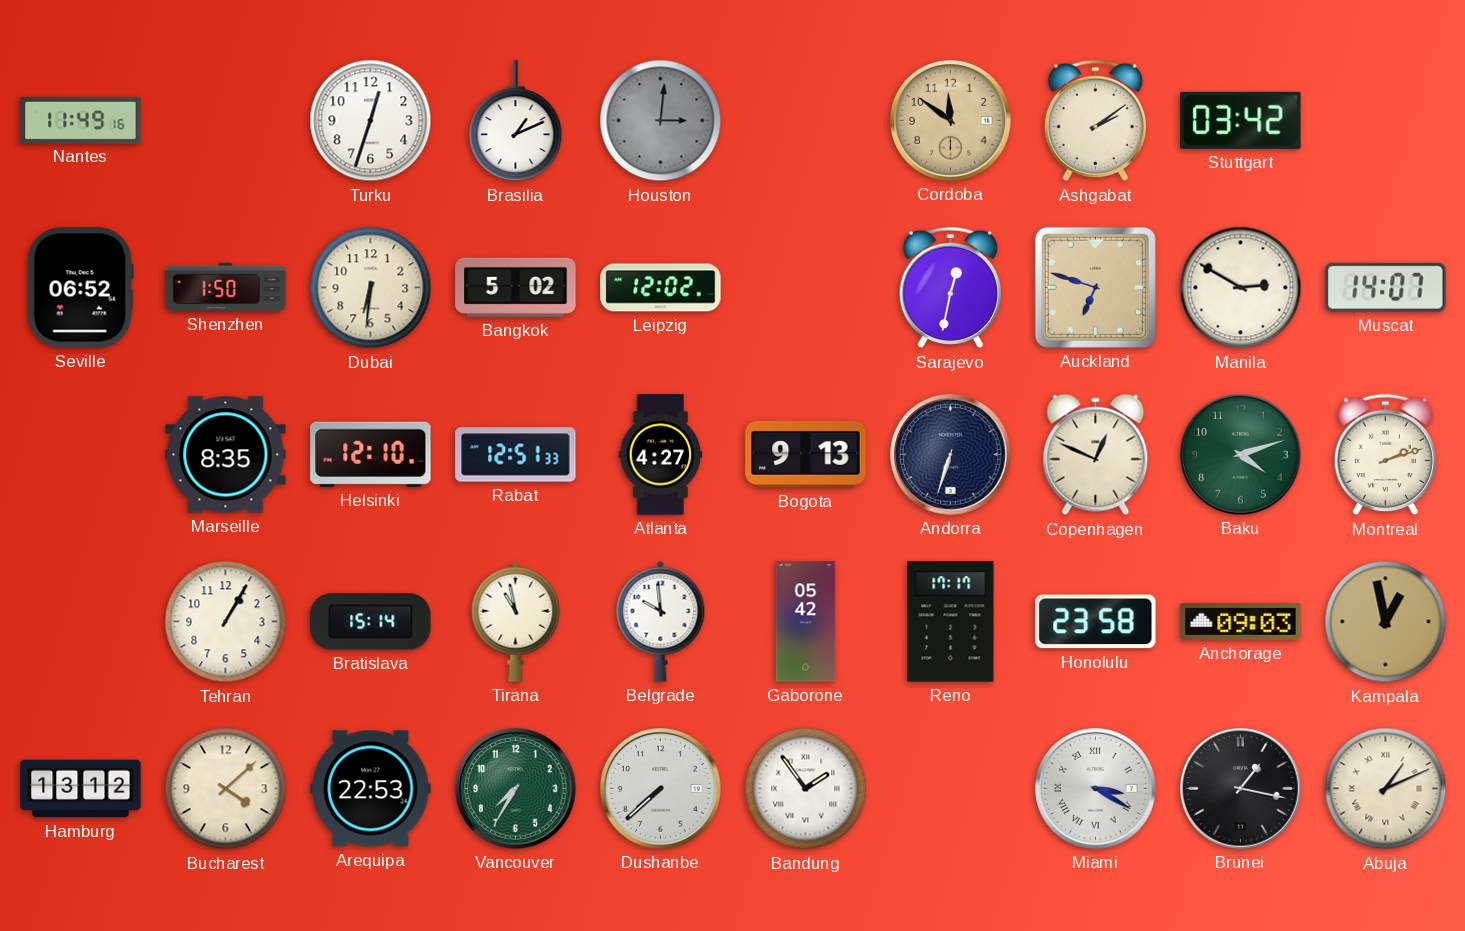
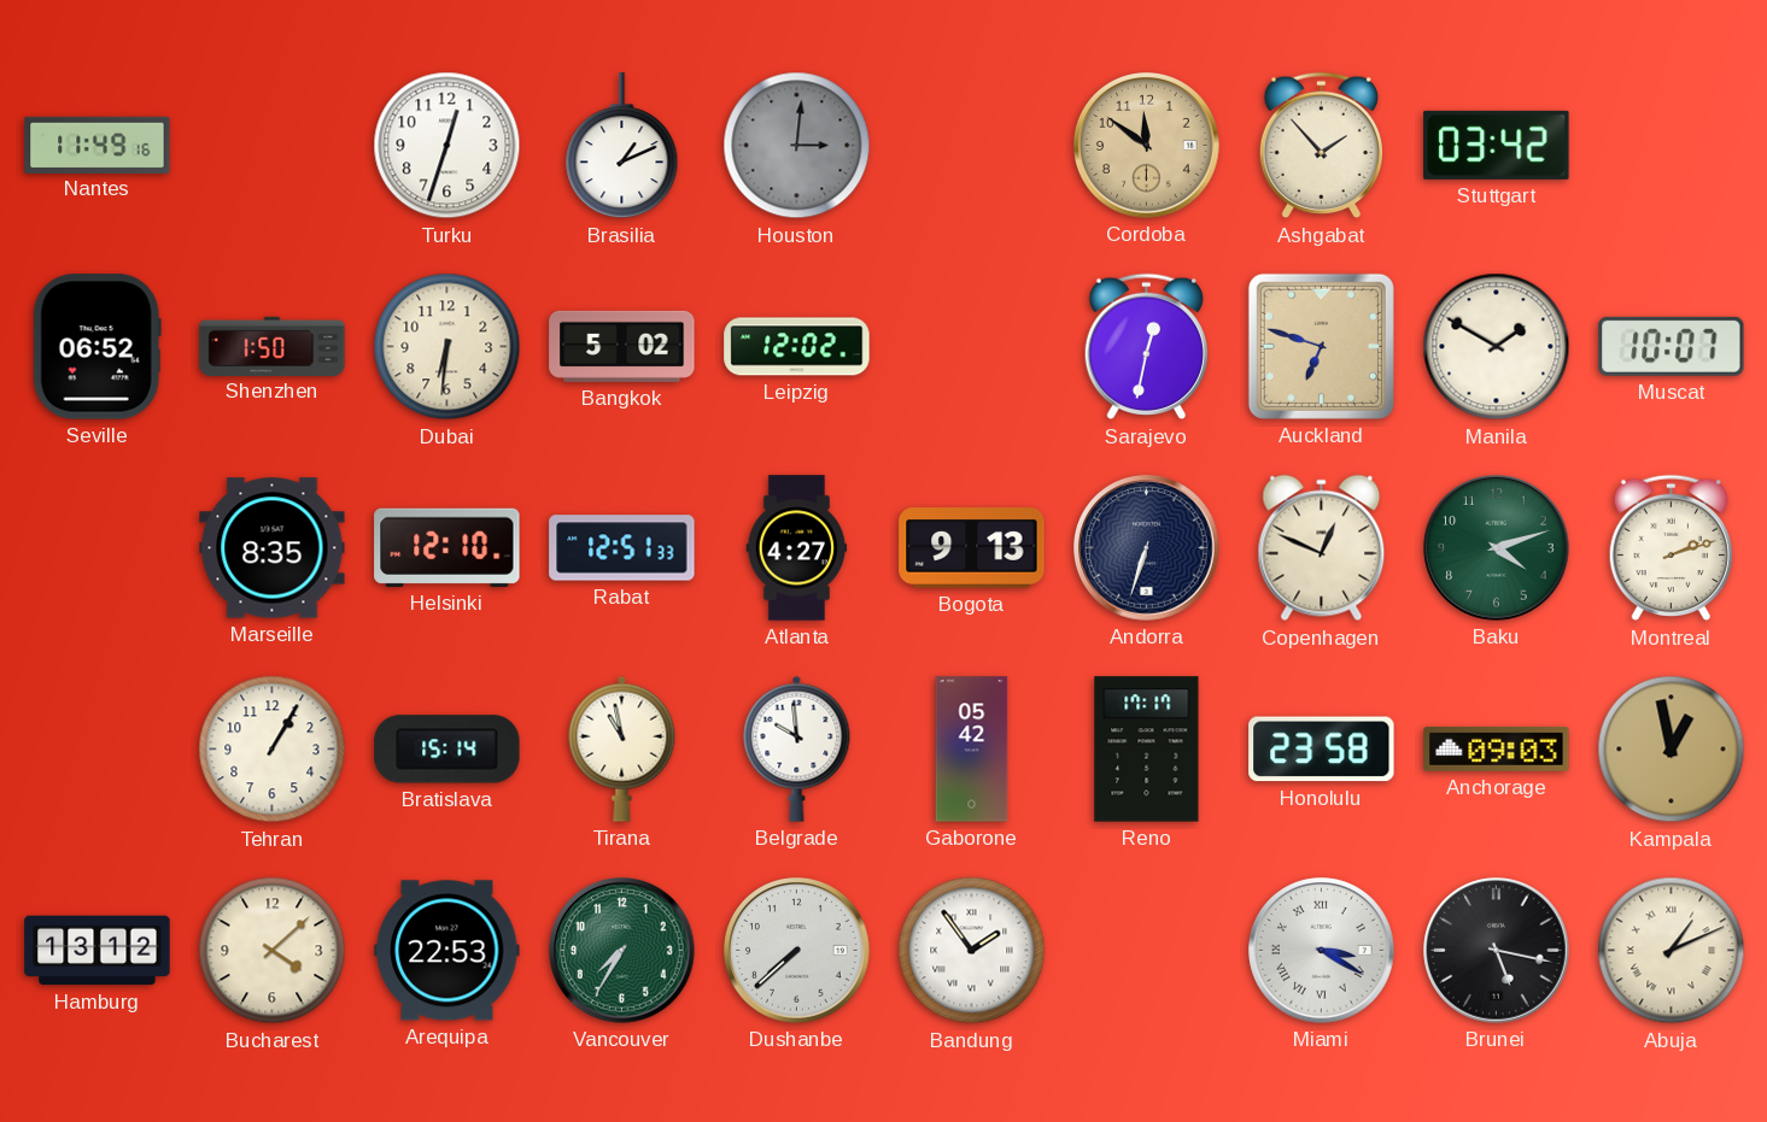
Ashgabat: 2:09 -> 1:53 (1321, 146)
Manila: 2:50 -> 1:50 (1497, 347)
Muscat: 14:07 -> 10:07 (1672, 346)
Brunei: 1:17 -> 5:17 (1497, 951)
